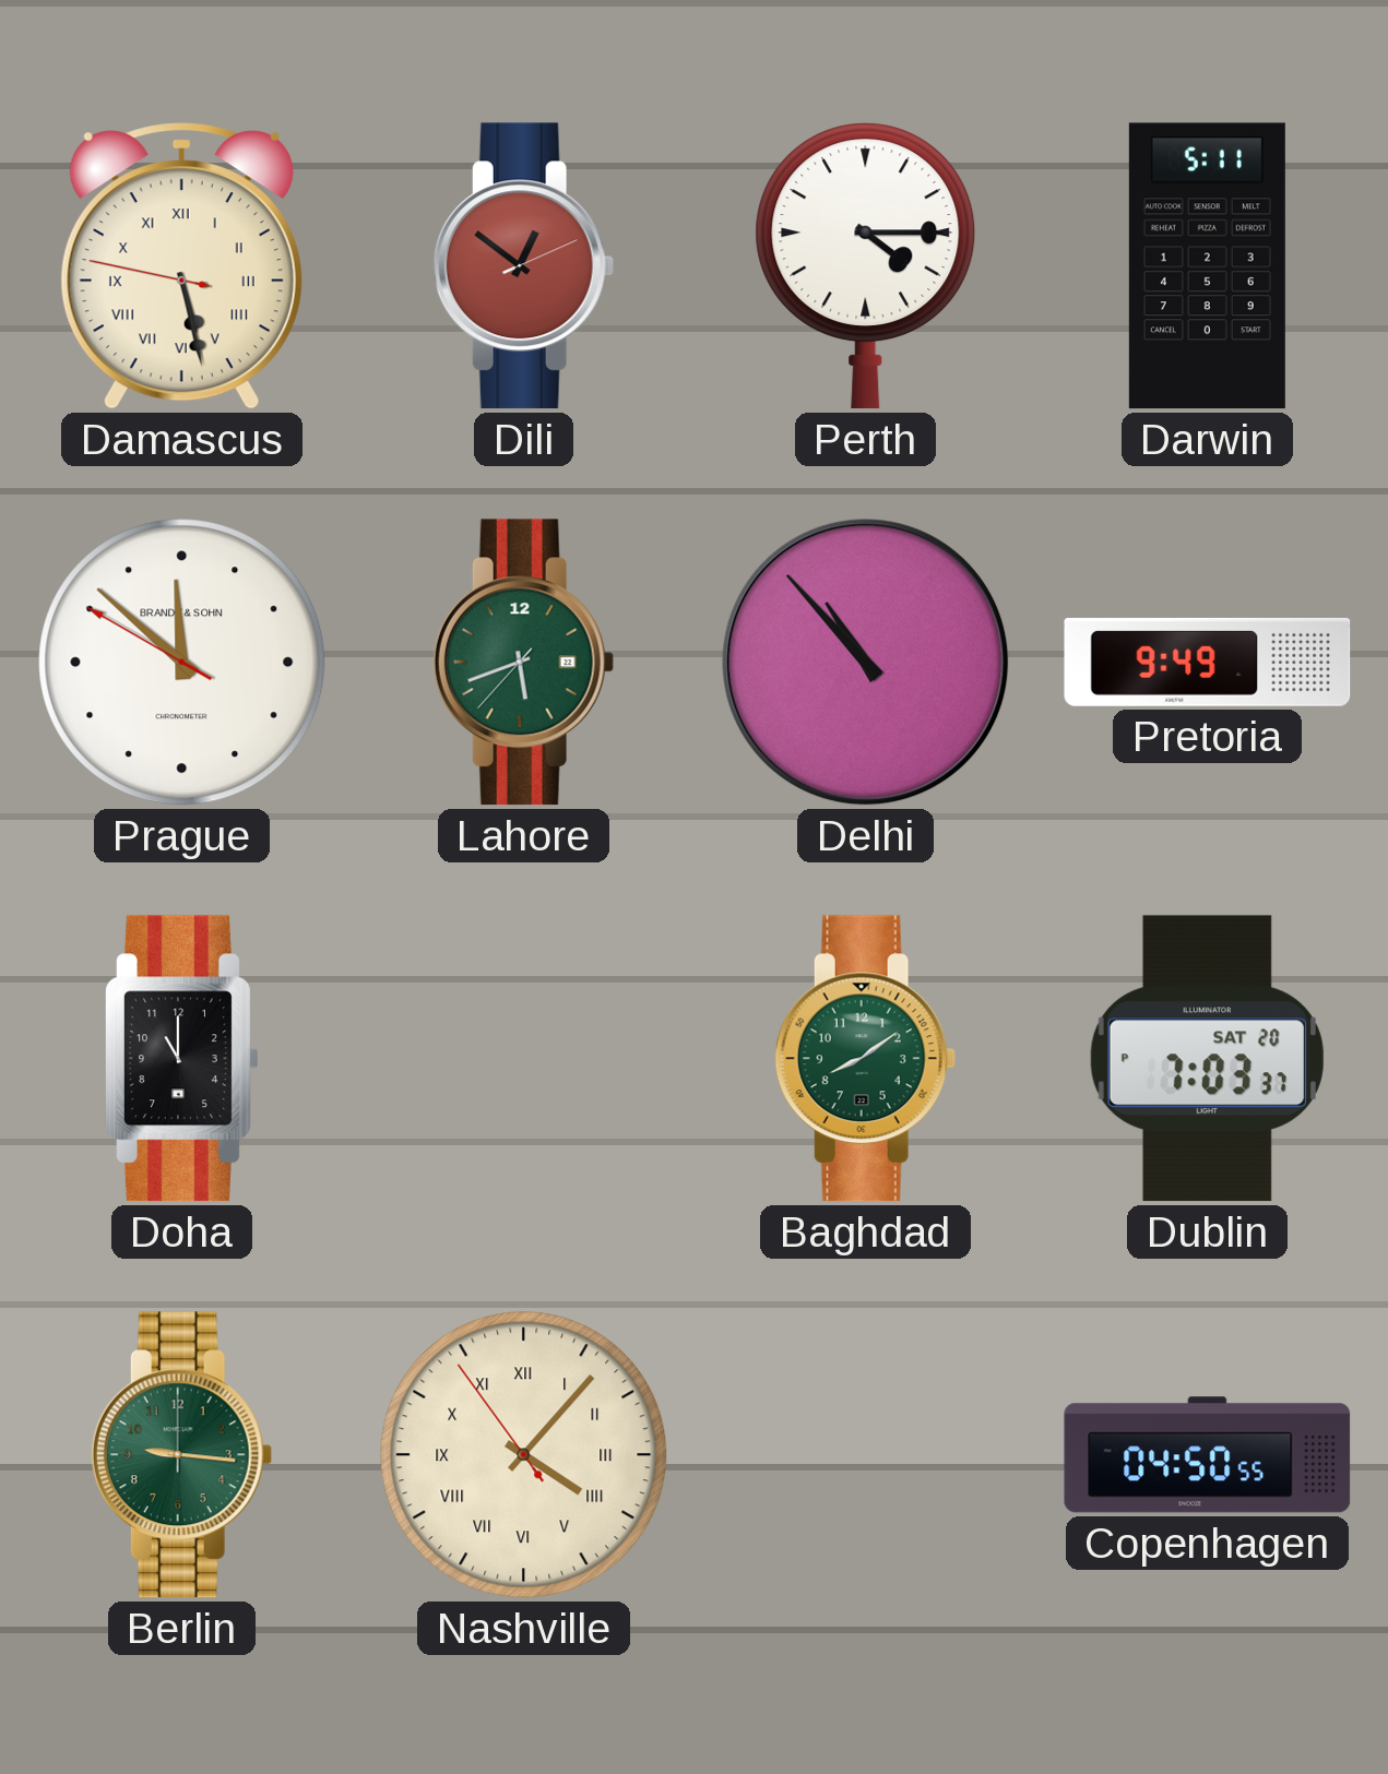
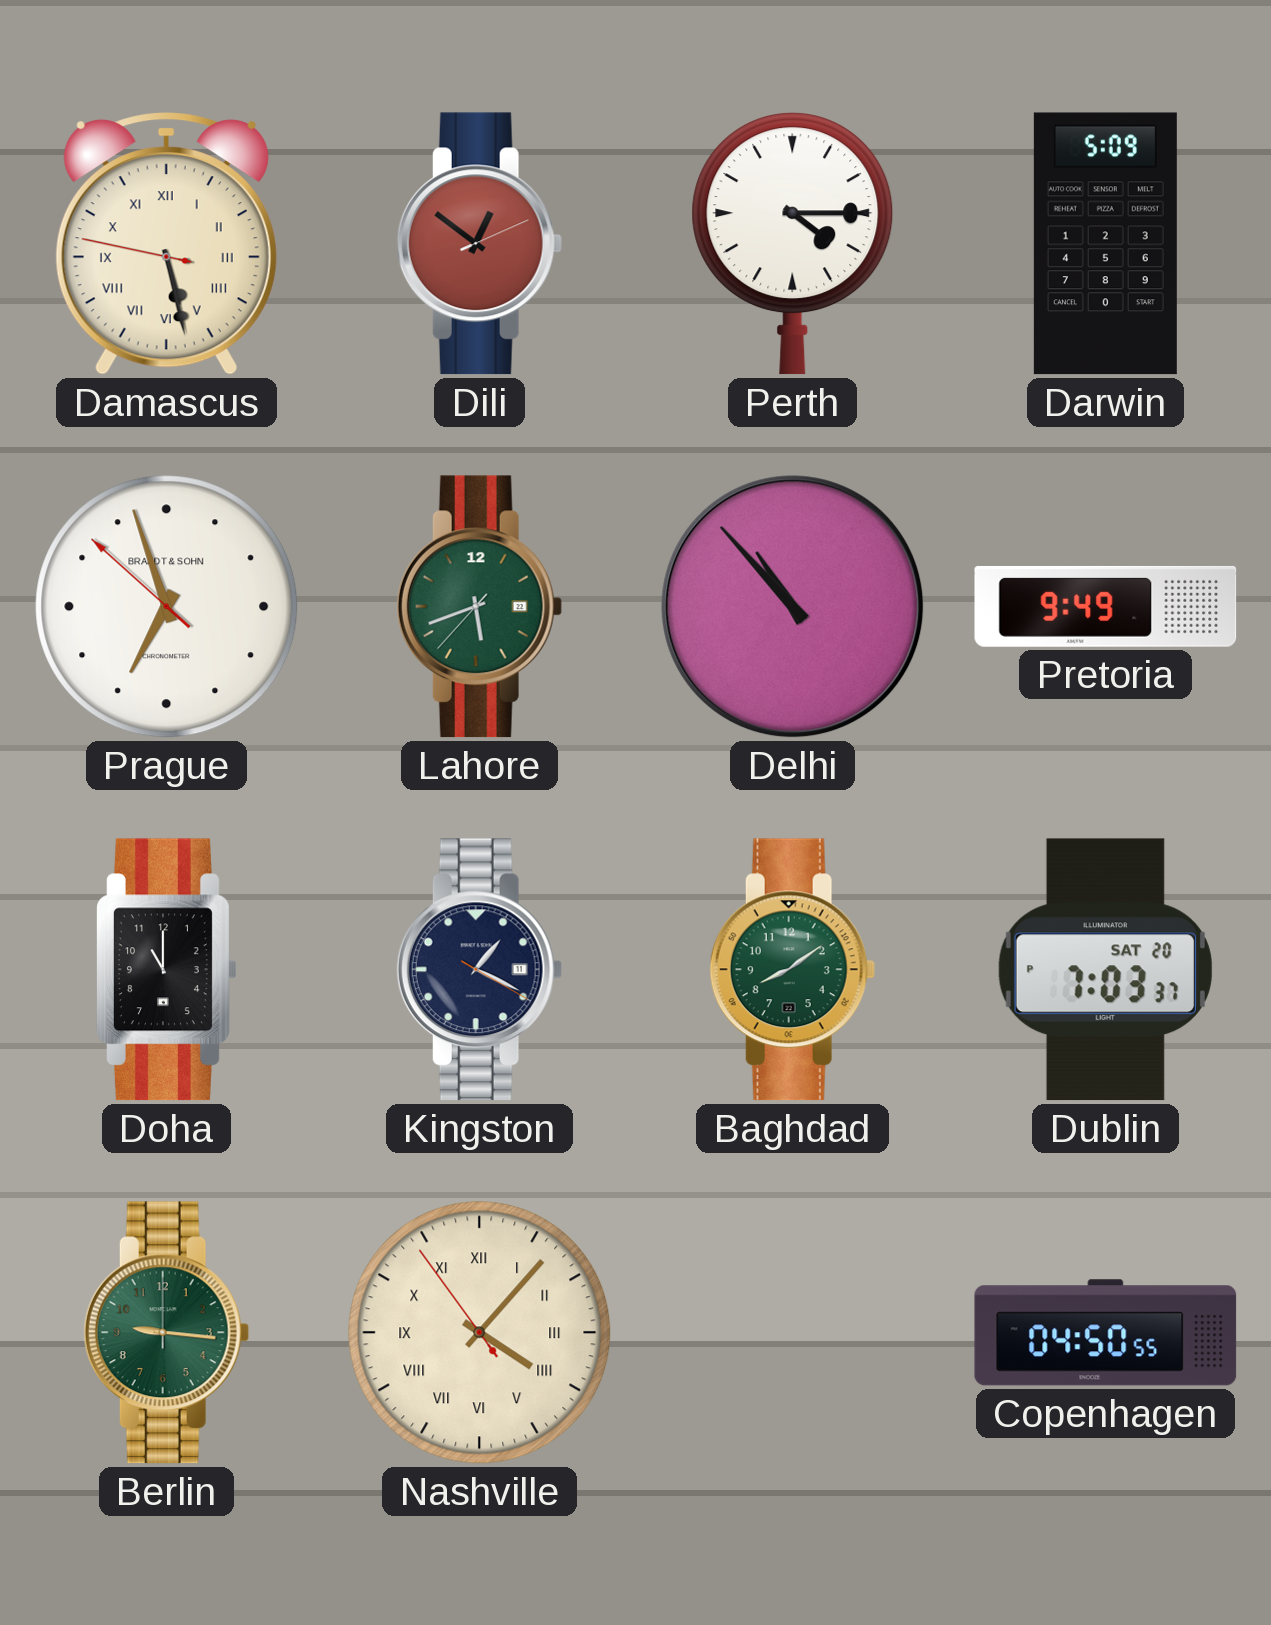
Darwin: 5:11 -> 5:09 (1105, 244)
Prague: 11:51 -> 6:56 (167, 607)
Kingston: none -> 1:19 (479, 970)
